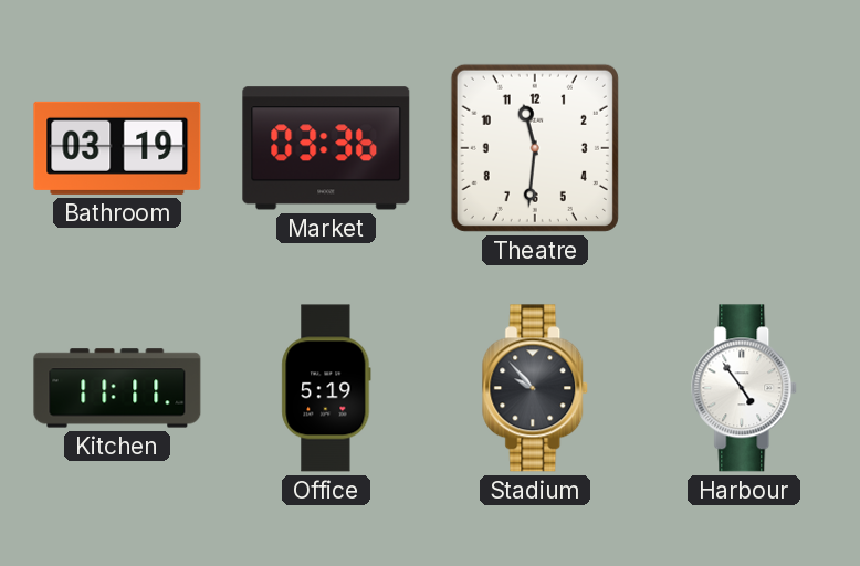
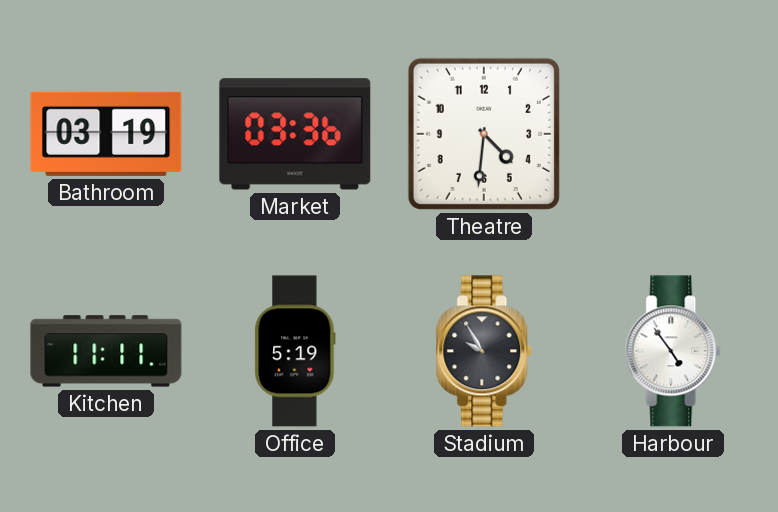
Theatre: 11:31 -> 4:31 (484, 134)
Stadium: 9:53 -> 9:55 (485, 351)
